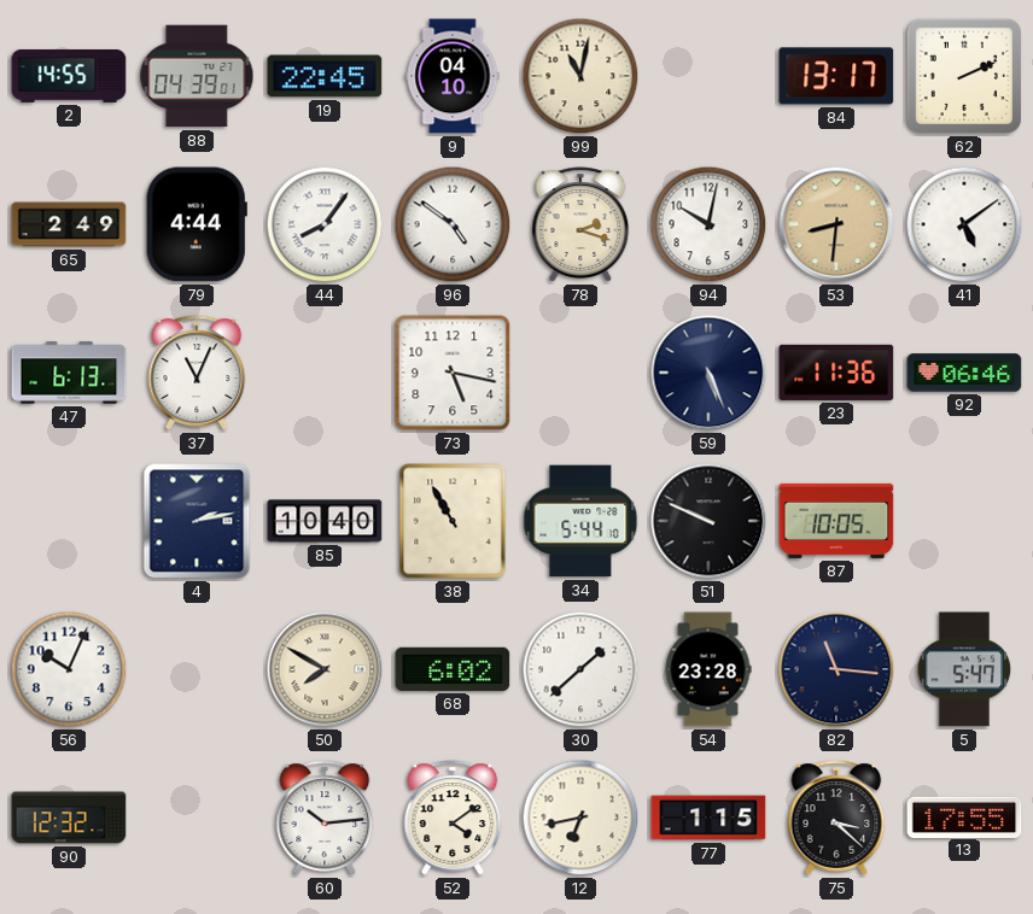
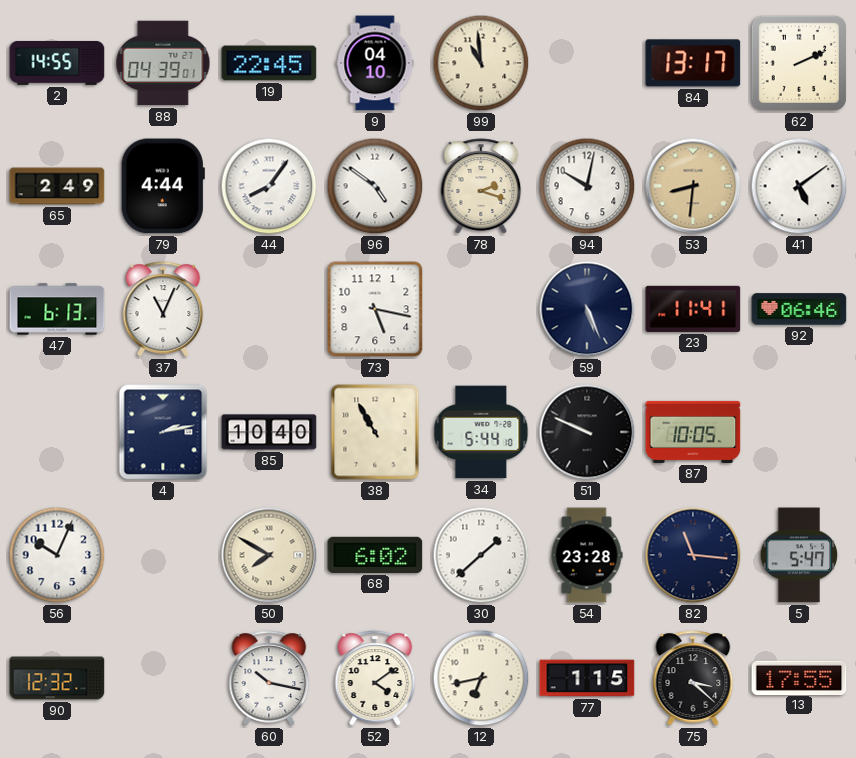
99: 11:02 -> 10:59 (481, 63)
23: 11:36 -> 11:41 (693, 309)
60: 10:14 -> 10:17 (269, 678)
